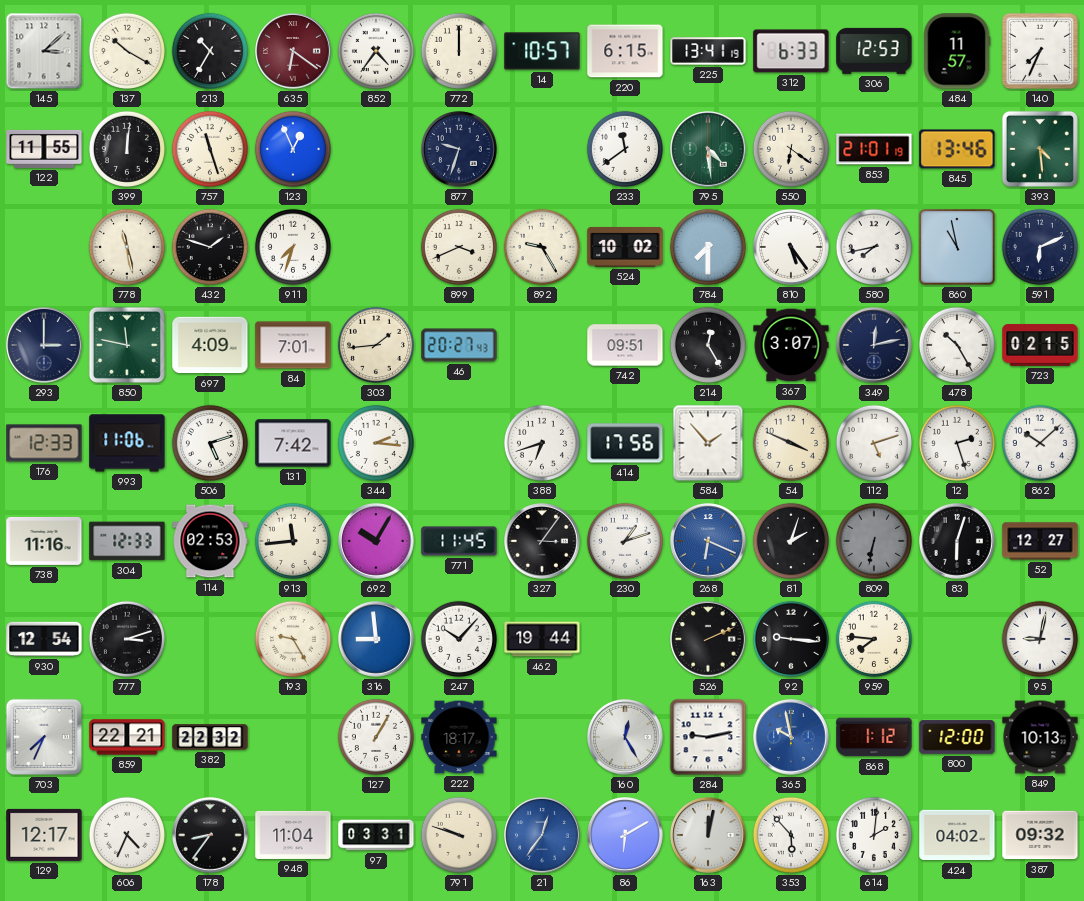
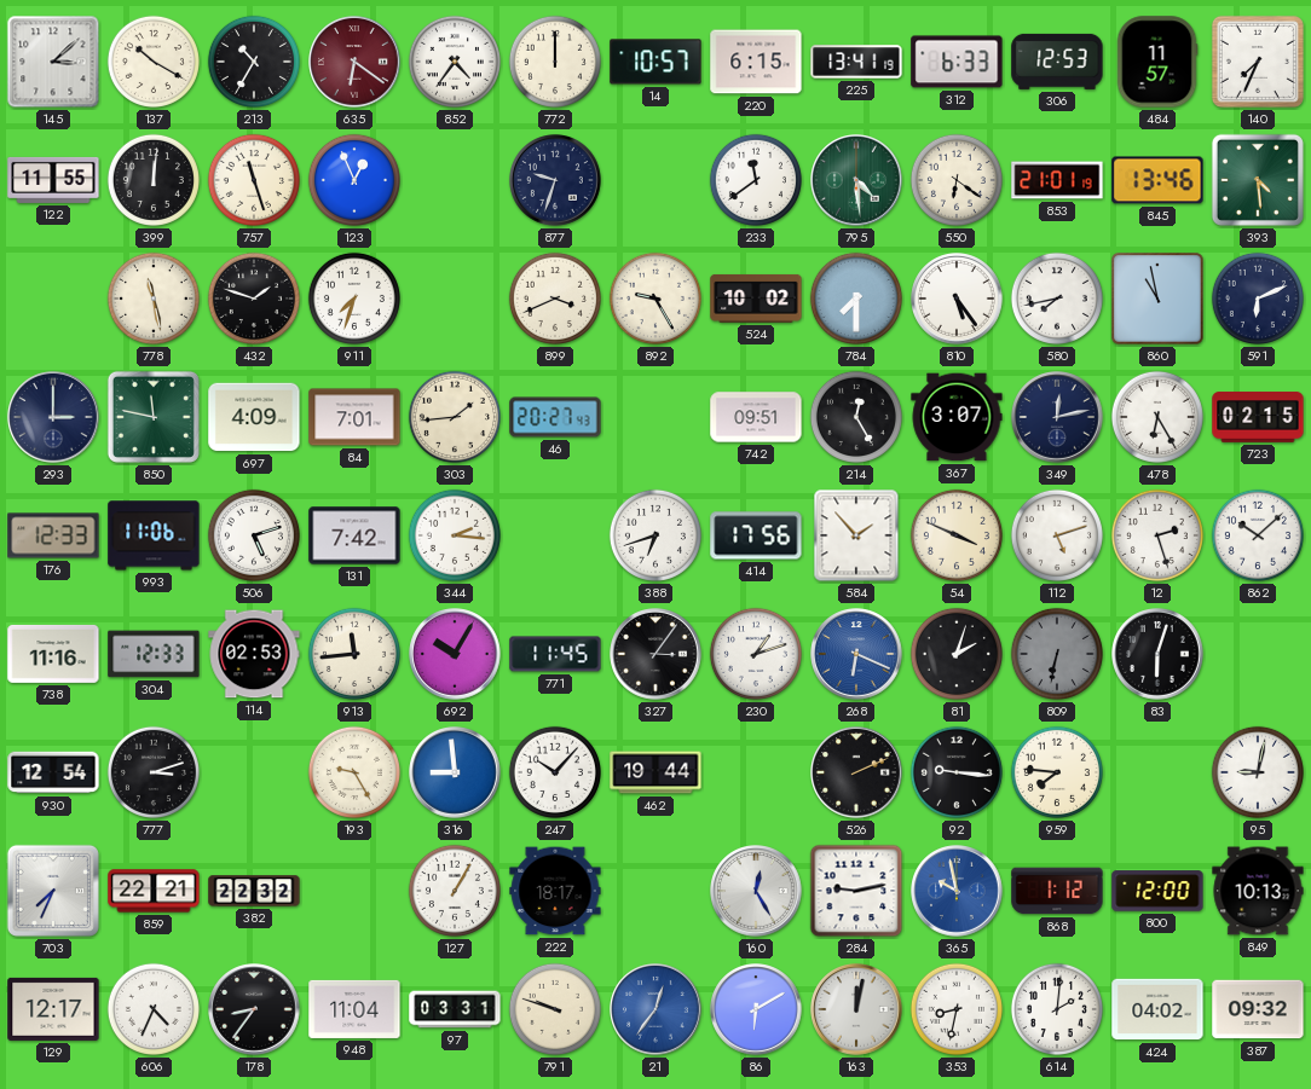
478: 10:25 -> 6:25 (1157, 417)
52: 12:27 -> none (1040, 541)
353: 5:53 -> 8:32 (957, 1009)
